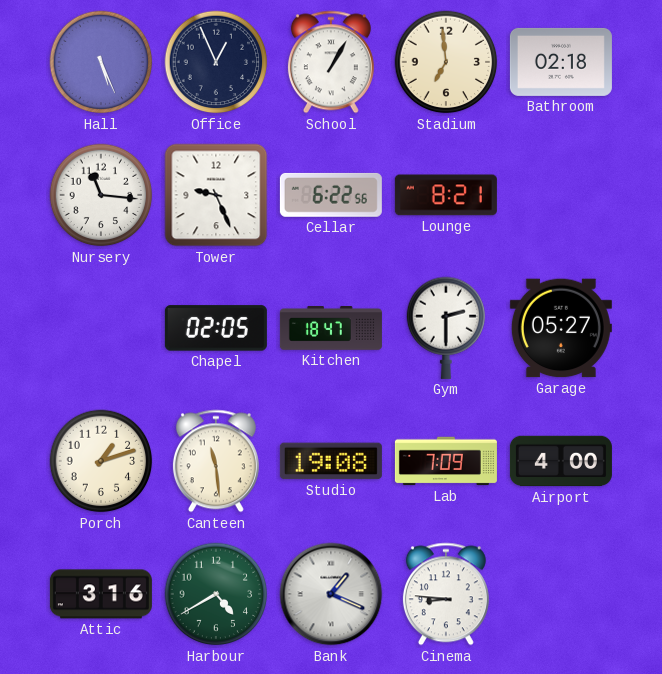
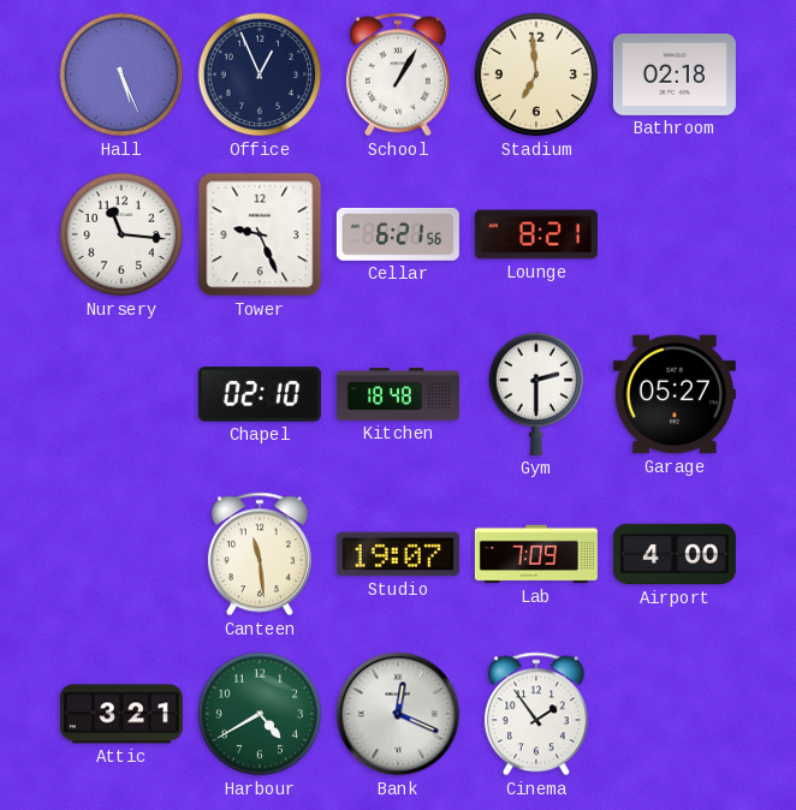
Cellar: 6:22 -> 6:21 (398, 234)
Chapel: 02:05 -> 02:10 (260, 394)
Kitchen: 18:47 -> 18:48 (398, 394)
Porch: 1:12 -> none (101, 461)
Studio: 19:08 -> 19:07 (398, 554)
Attic: 3:16 -> 3:21 (121, 714)
Bank: 1:19 -> 12:19 (398, 714)
Cinema: 8:46 -> 1:54 (536, 714)
